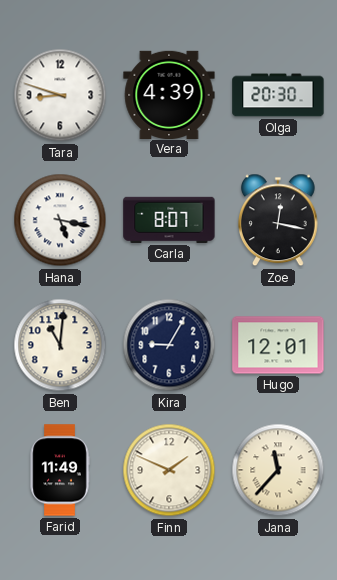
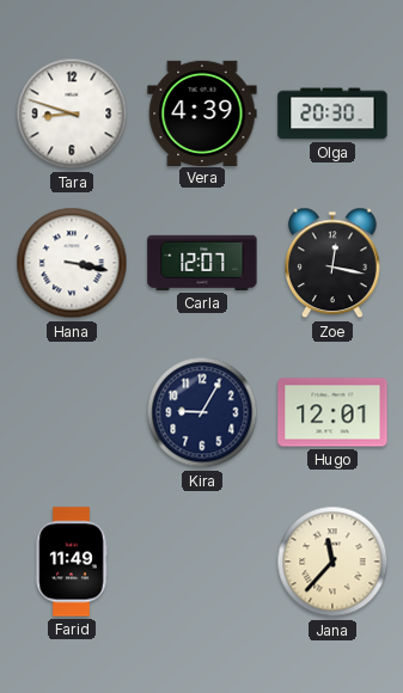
Hana: 5:17 -> 3:17 (72, 263)
Carla: 8:07 -> 12:07 (202, 263)
Ben: 11:01 -> none (60, 345)
Finn: 1:49 -> none (169, 470)
